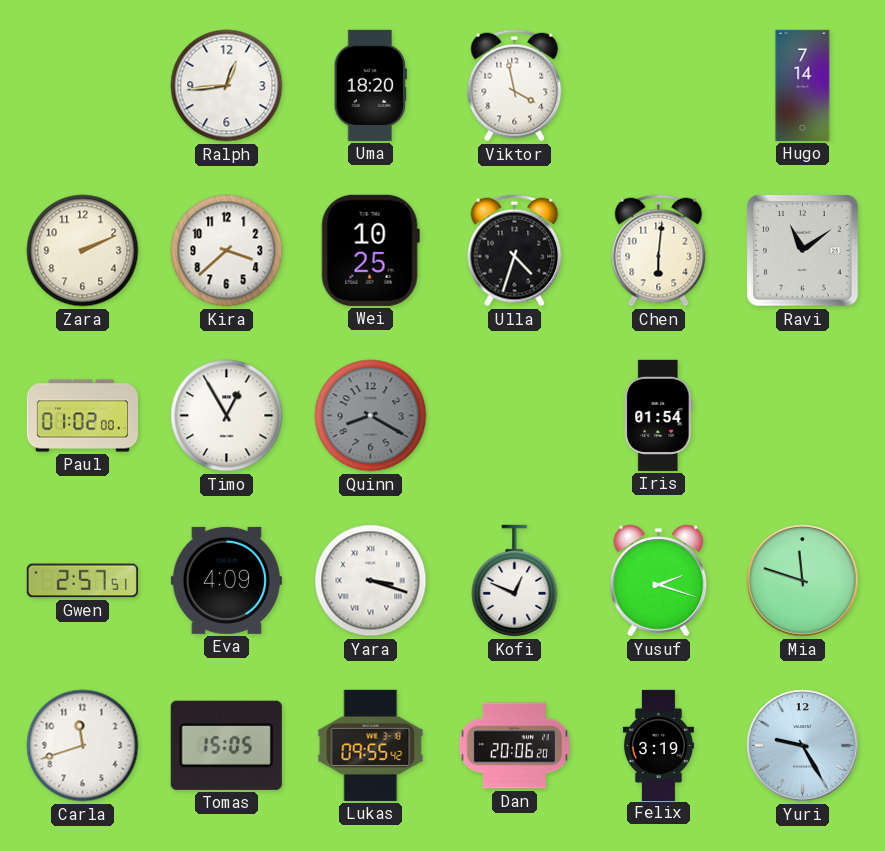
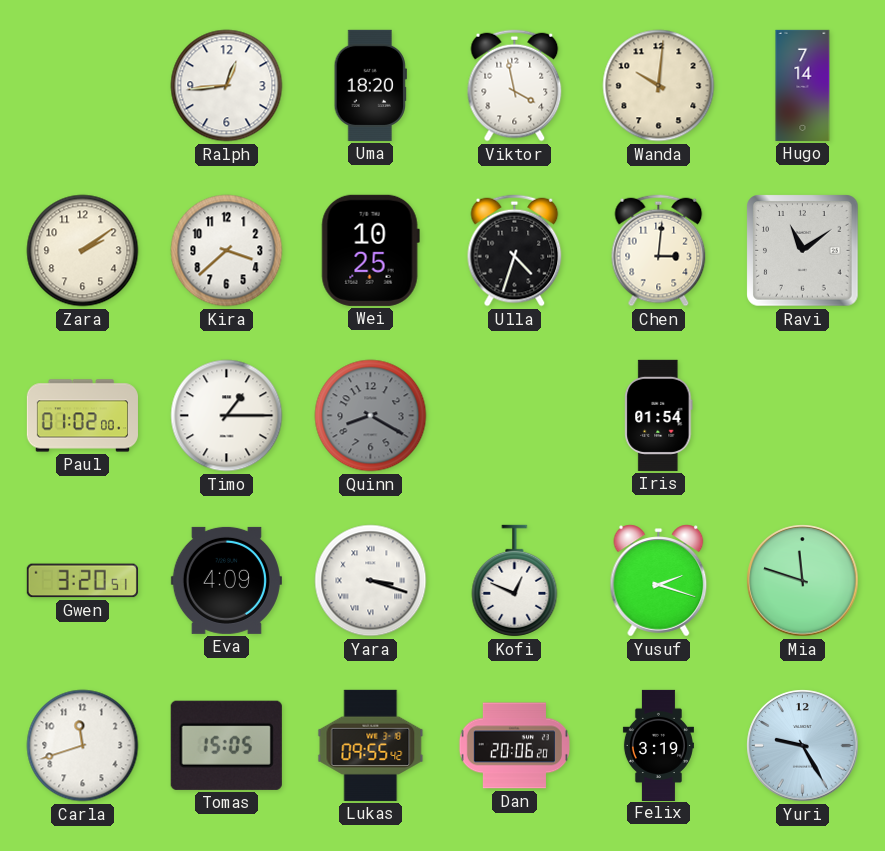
Wanda: none -> 10:01 (659, 86)
Zara: 2:11 -> 2:09 (83, 251)
Chen: 6:01 -> 3:01 (659, 251)
Timo: 12:55 -> 1:15 (227, 416)
Gwen: 2:57 -> 3:20 (82, 581)
